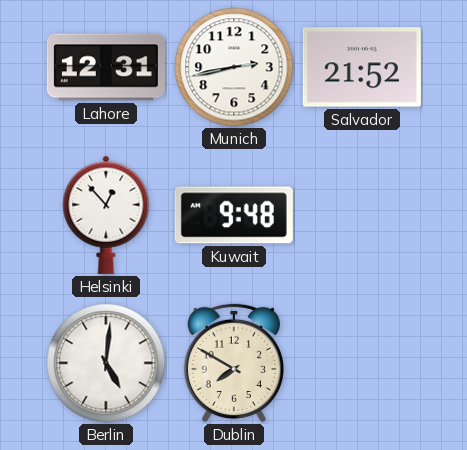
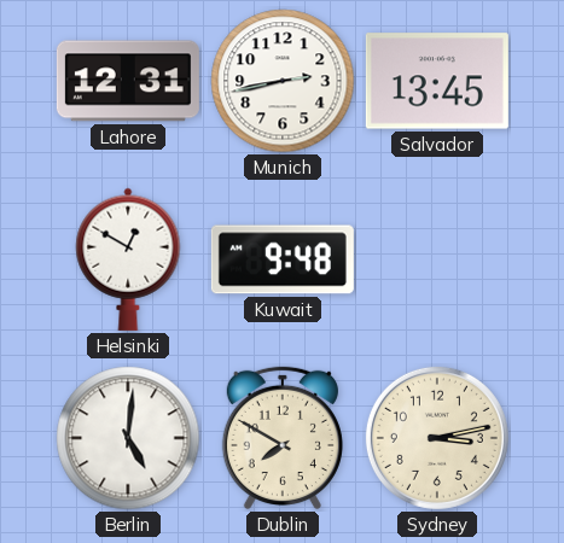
Salvador: 21:52 -> 13:45 (437, 81)
Helsinki: 12:53 -> 12:50 (128, 259)
Sydney: none -> 3:13 (437, 438)
